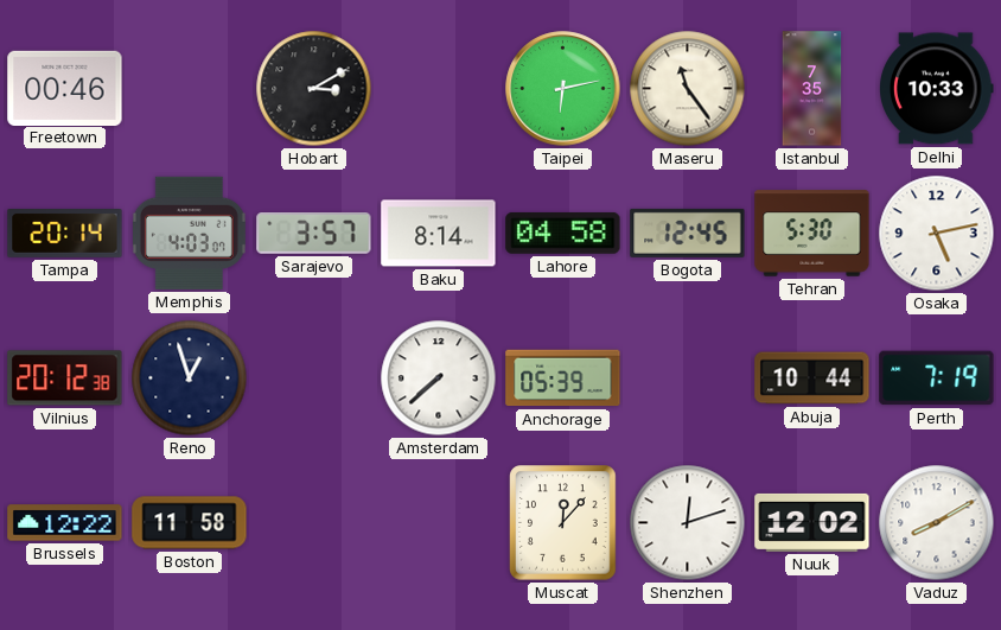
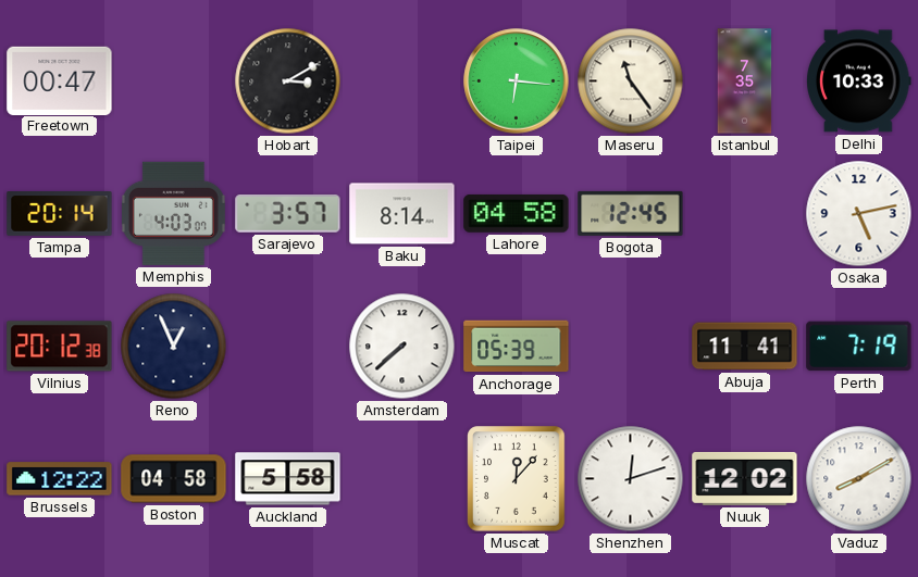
Freetown: 00:46 -> 00:47 (60, 80)
Taipei: 6:13 -> 6:16 (517, 81)
Tehran: 5:30 -> none (812, 234)
Reno: 12:57 -> 12:56 (174, 347)
Abuja: 10:44 -> 11:41 (745, 347)
Boston: 11:58 -> 04:58 (174, 479)
Auckland: none -> 5:58 (288, 479)
